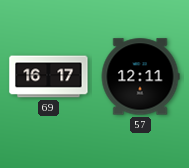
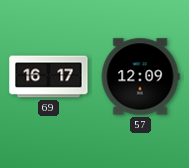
57: 12:11 -> 12:09 (140, 77)
